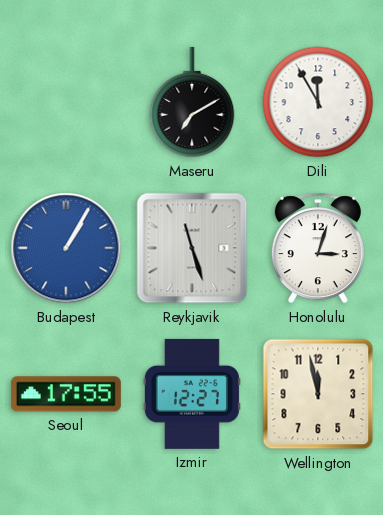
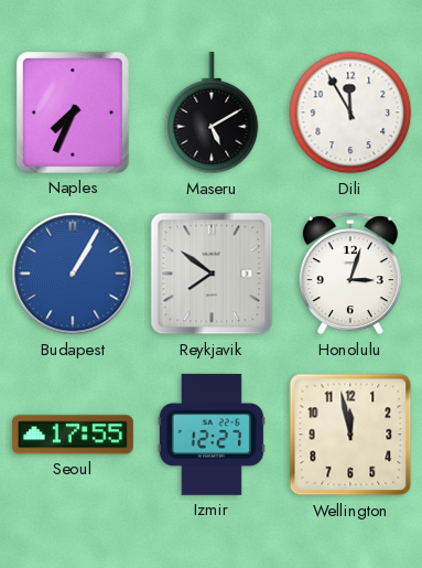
Naples: none -> 7:34 (73, 112)
Maseru: 7:10 -> 5:10 (212, 112)
Reykjavik: 11:27 -> 7:51 (212, 274)
